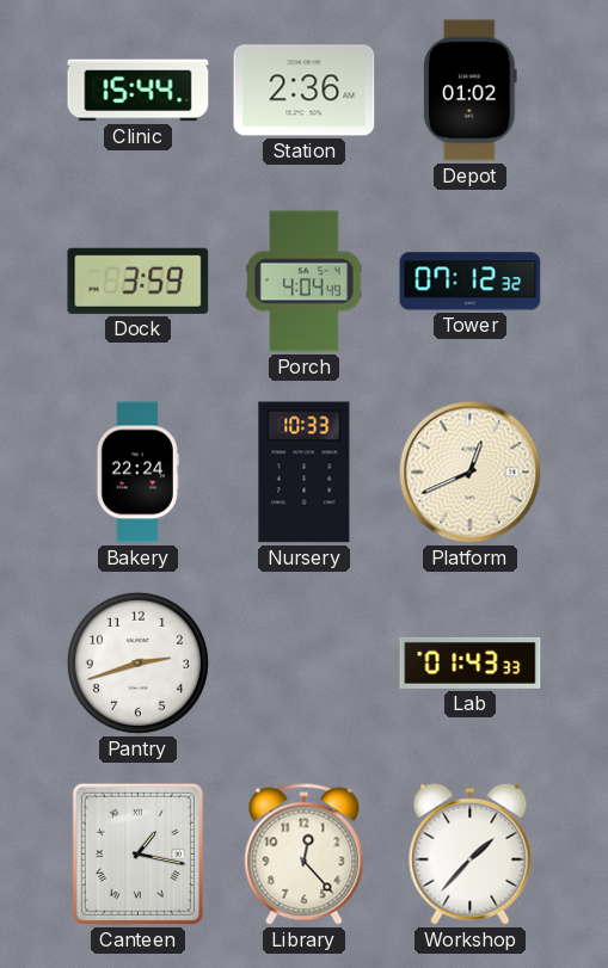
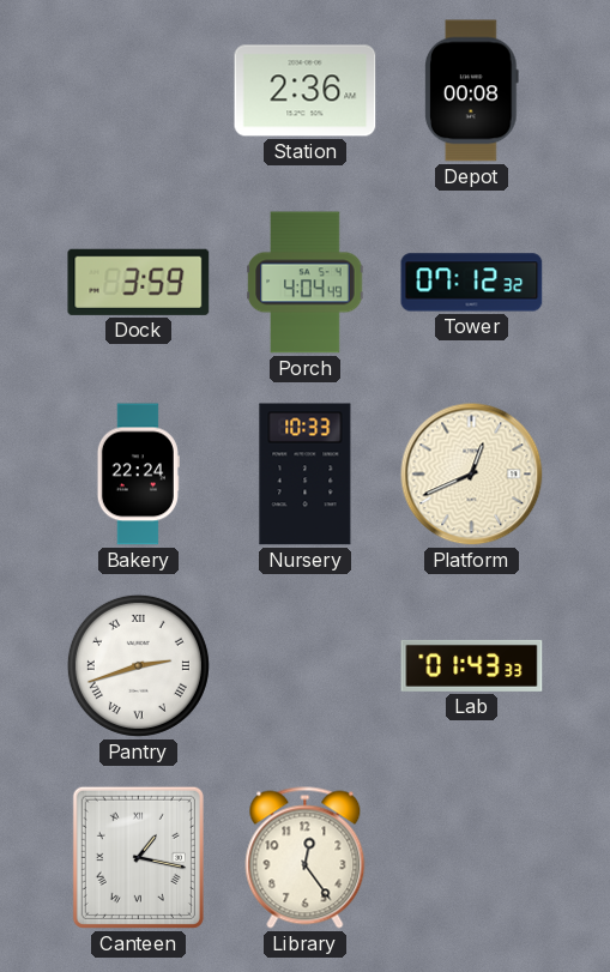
Clinic: 15:44 -> none (139, 91)
Depot: 01:02 -> 00:08 (472, 91)
Pantry numerals: Arabic -> Roman (138, 665)
Library: 12:23 -> 12:24 (306, 858)
Workshop: 1:37 -> none (471, 853)
